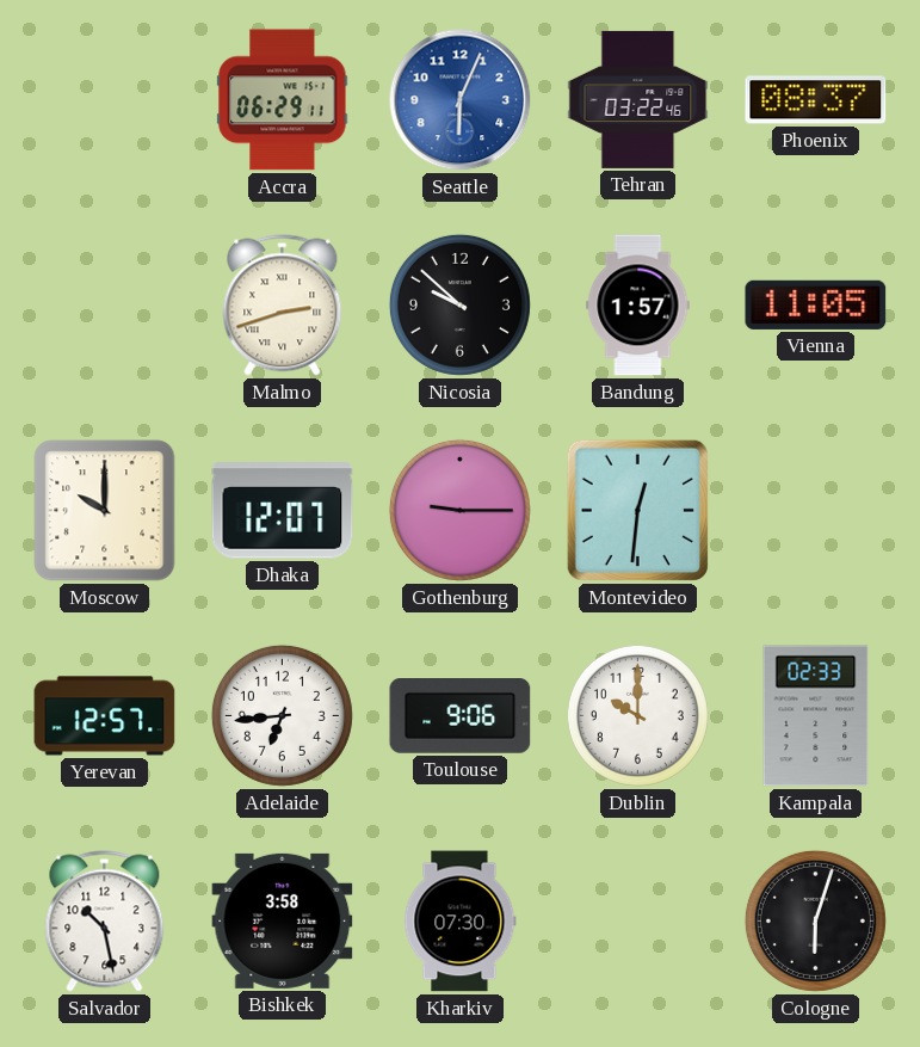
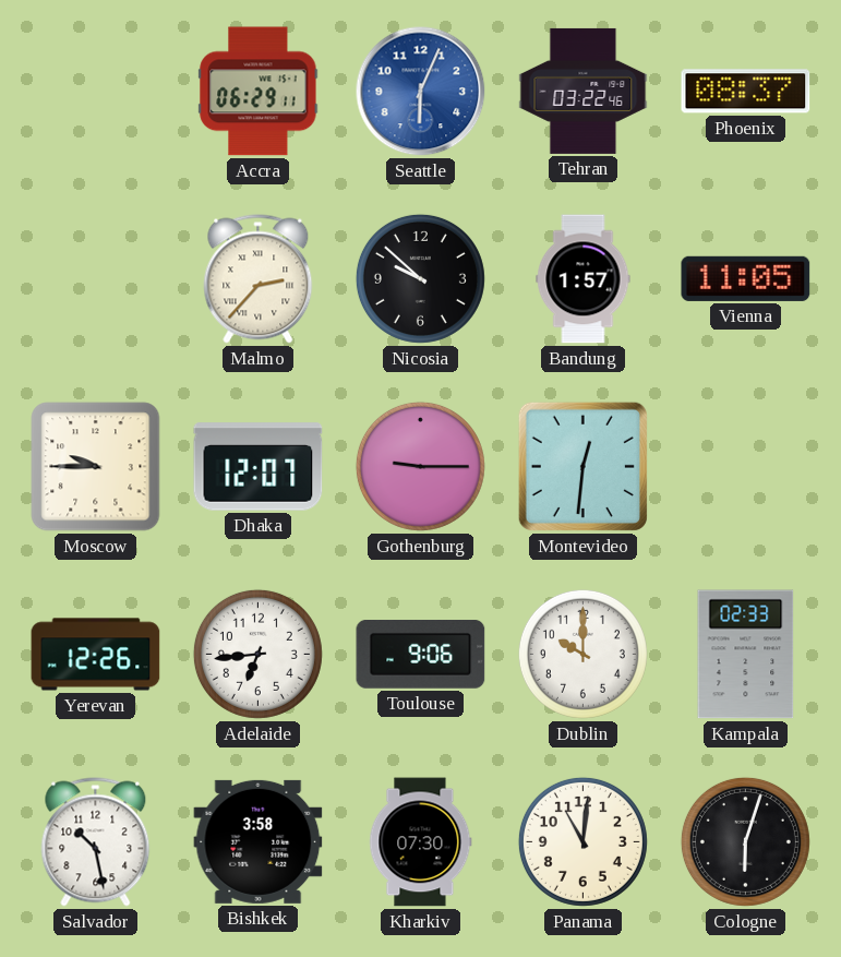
Malmo: 2:42 -> 2:37 (259, 279)
Moscow: 10:00 -> 9:45 (96, 467)
Yerevan: 12:57 -> 12:26 (96, 655)
Panama: none -> 11:01 (582, 841)
